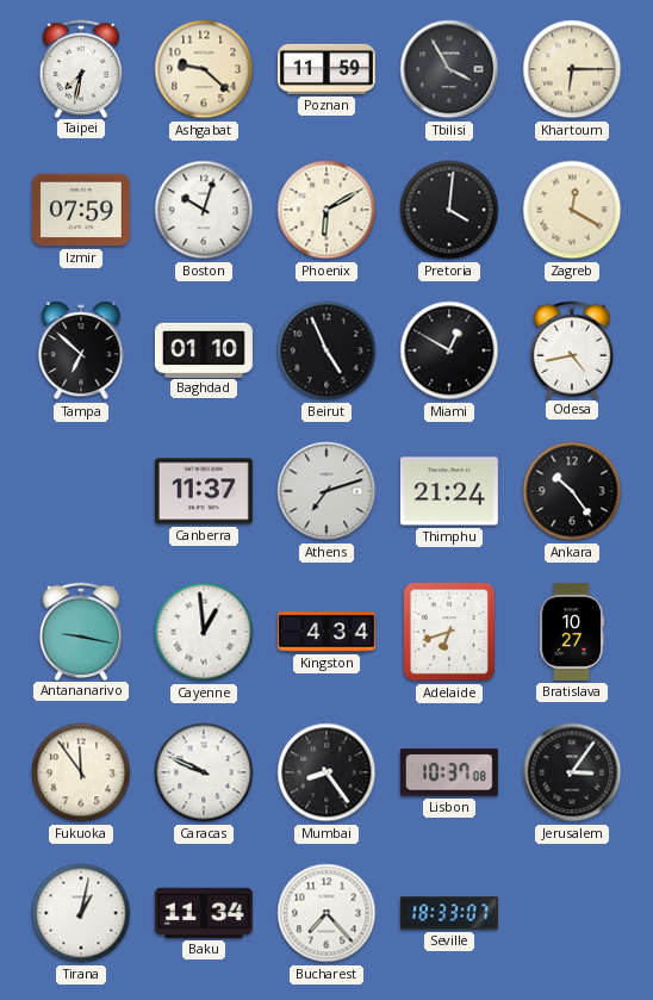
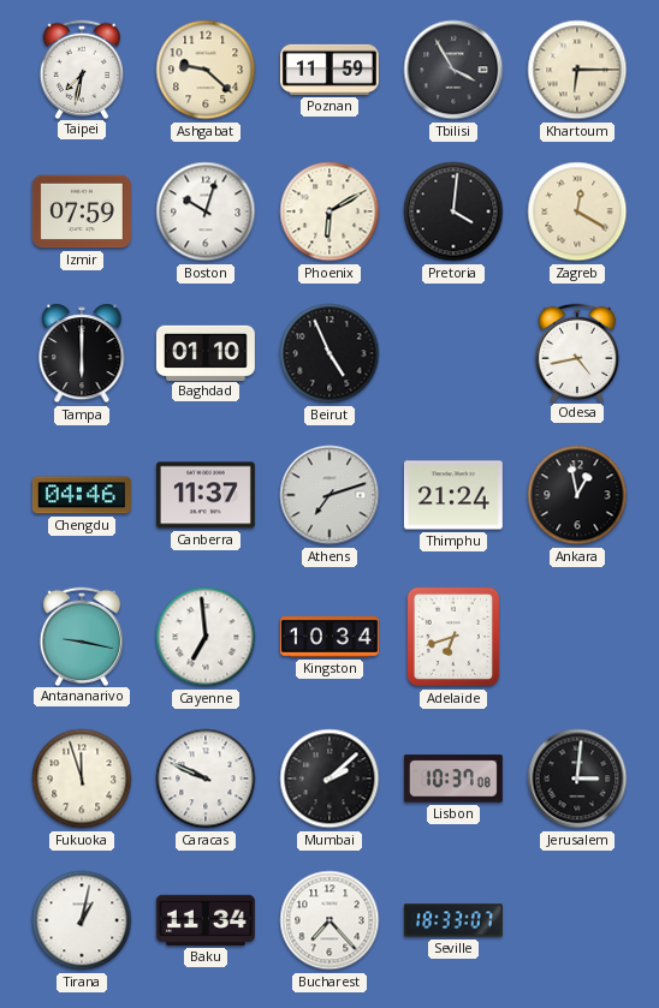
Tampa: 6:52 -> 6:00 (82, 353)
Miami: 12:50 -> none (449, 350)
Chengdu: none -> 04:46 (82, 495)
Ankara: 10:24 -> 12:58 (577, 495)
Cayenne: 12:59 -> 6:59 (206, 637)
Kingston: 4:34 -> 10:34 (329, 638)
Bratislava: 10:27 -> none (572, 632)
Fukuoka: 11:54 -> 11:57 (82, 779)
Mumbai: 8:24 -> 2:08 (329, 779)
Jerusalem: 3:06 -> 3:01 (577, 779)
